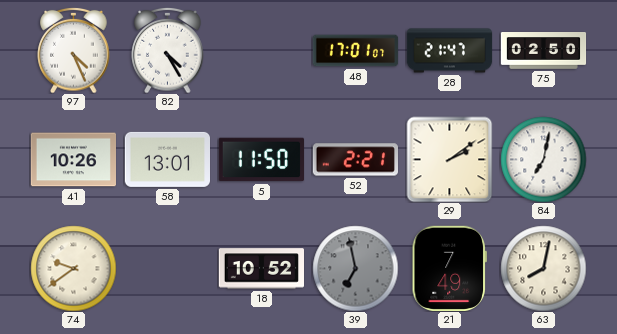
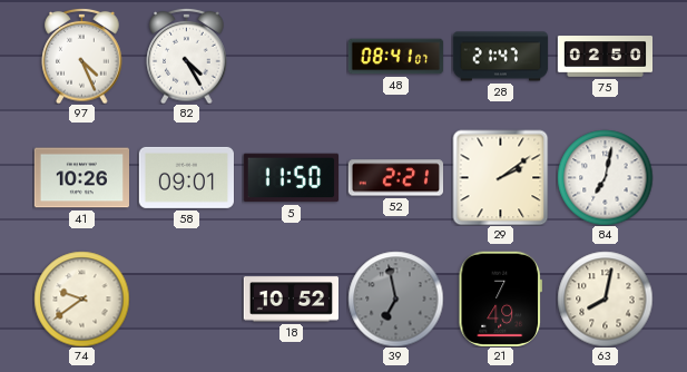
48: 17:01 -> 08:41 (395, 57)
58: 13:01 -> 09:01 (186, 177)
